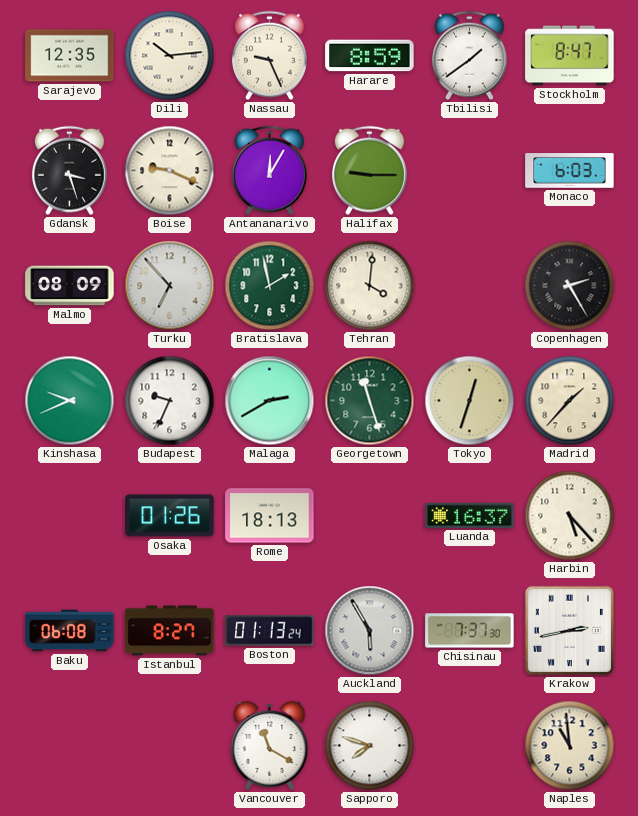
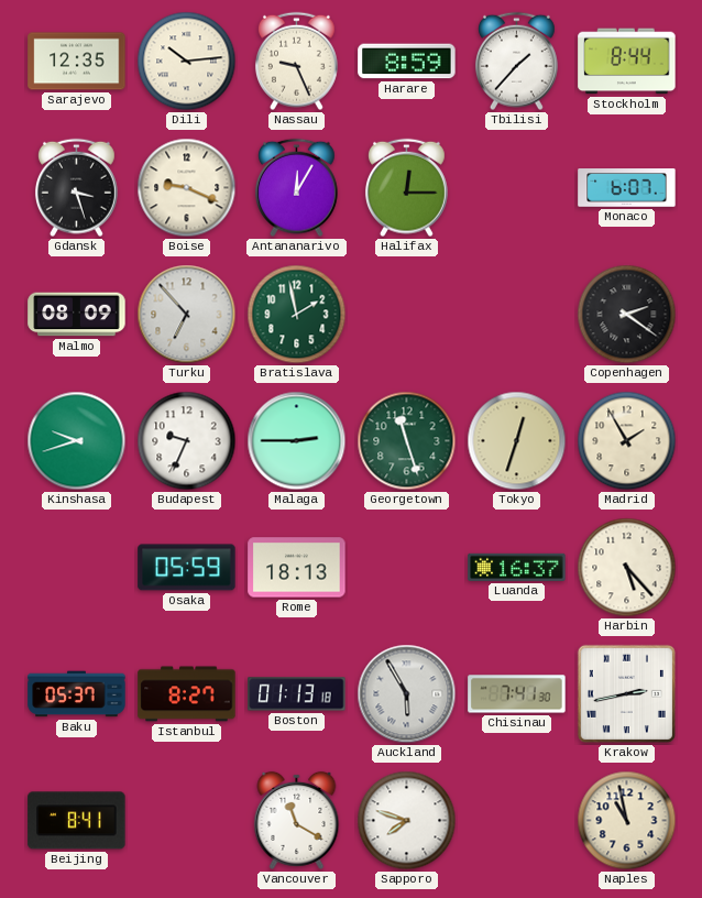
Tbilisi: 1:39 -> 1:37 (516, 62)
Stockholm: 8:47 -> 8:44 (627, 62)
Halifax: 9:15 -> 12:15 (406, 188)
Monaco: 6:03 -> 6:07 (627, 188)
Tehran: 4:01 -> none (370, 286)
Copenhagen: 2:25 -> 2:21 (627, 315)
Kinshasa: 9:41 -> 9:42 (77, 441)
Malaga: 2:40 -> 2:45 (297, 441)
Madrid: 1:37 -> 1:55 (627, 441)
Osaka: 01:26 -> 05:59 (187, 568)
Baku: 06:08 -> 05:37 (77, 694)
Boston: 01:13:24 -> 01:13:18 (297, 694)
Chisinau: 7:37 -> 7:41 (517, 694)
Beijing: none -> 8:41 (77, 821)
Naples: 10:59 -> 10:58 (627, 821)
